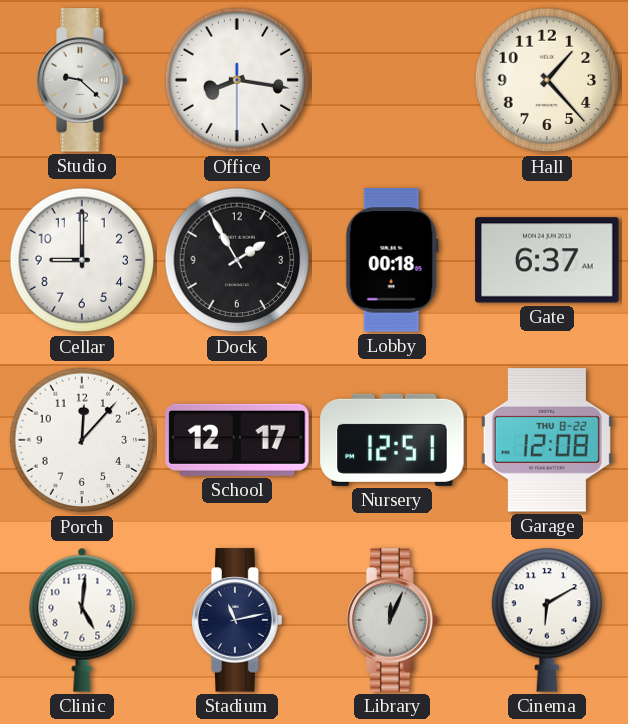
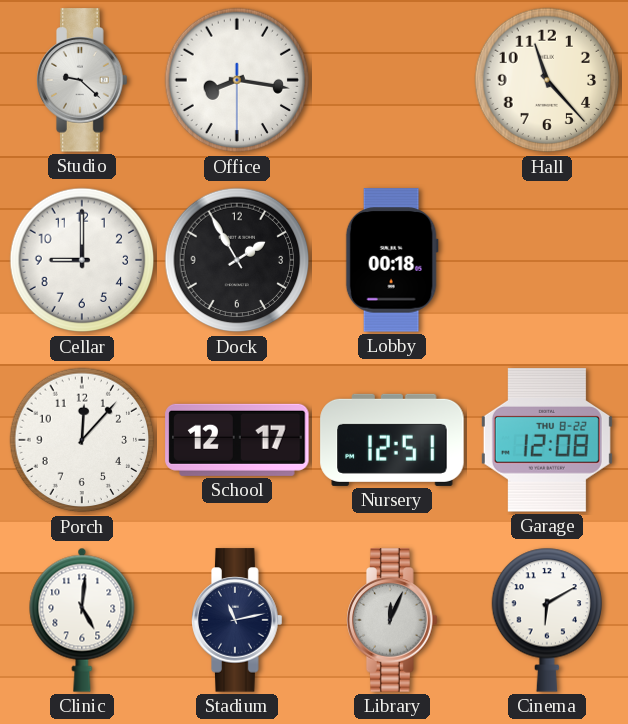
Hall: 1:23 -> 11:23 (547, 80)
Gate: 6:37 -> none (547, 260)
